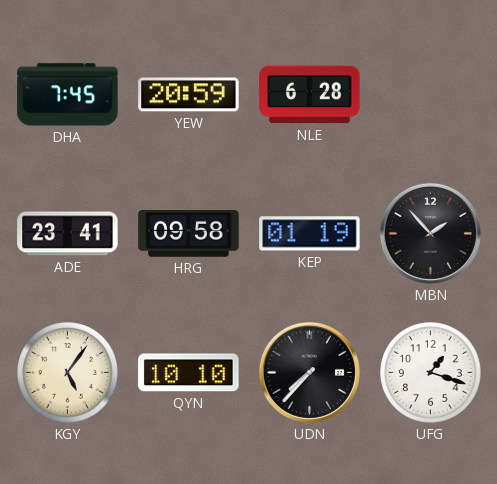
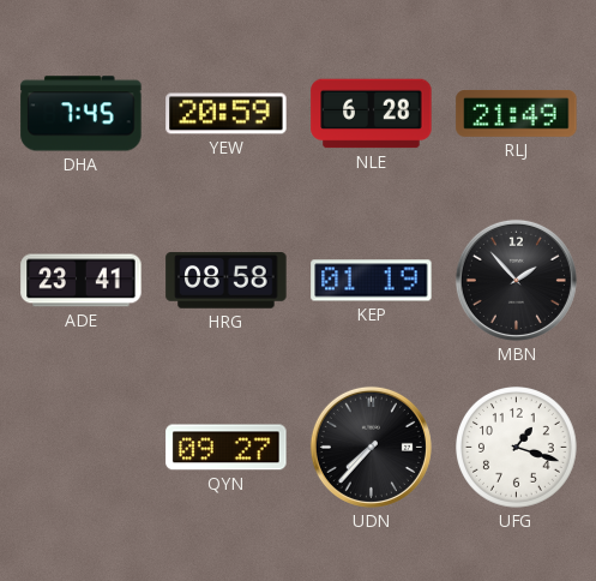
RLJ: none -> 21:49 (517, 113)
HRG: 09:58 -> 08:58 (227, 281)
KGY: 5:06 -> none (68, 373)
QYN: 10:10 -> 09:27 (227, 448)
